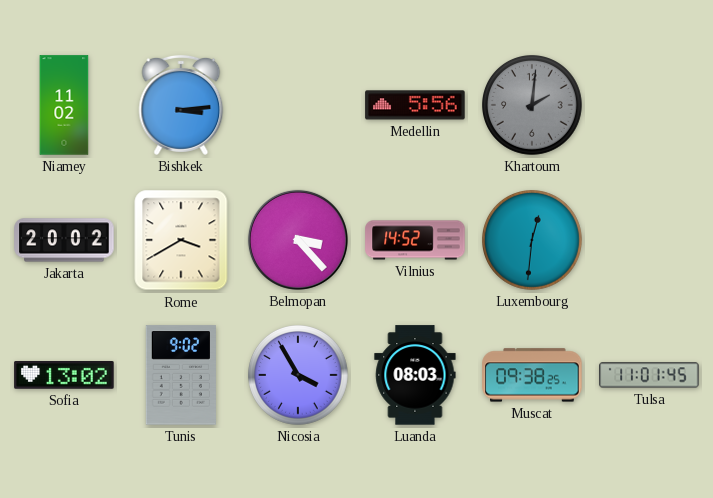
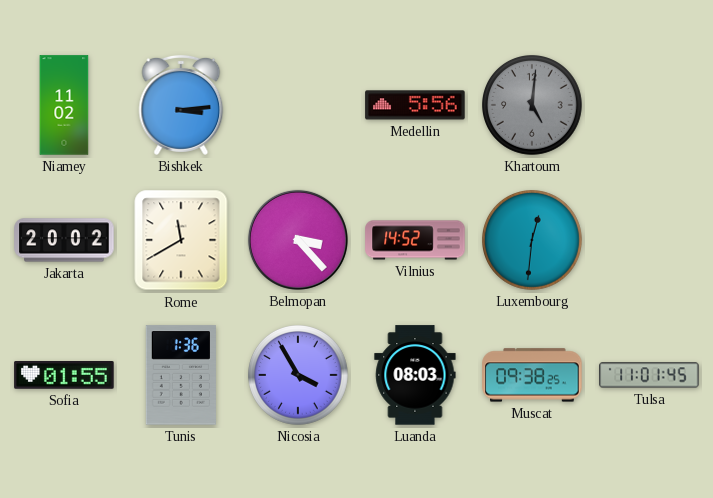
Khartoum: 2:01 -> 5:01 (533, 106)
Rome: 3:40 -> 11:40 (181, 240)
Sofia: 13:02 -> 01:55 (64, 376)
Tunis: 9:02 -> 1:36 (181, 375)
